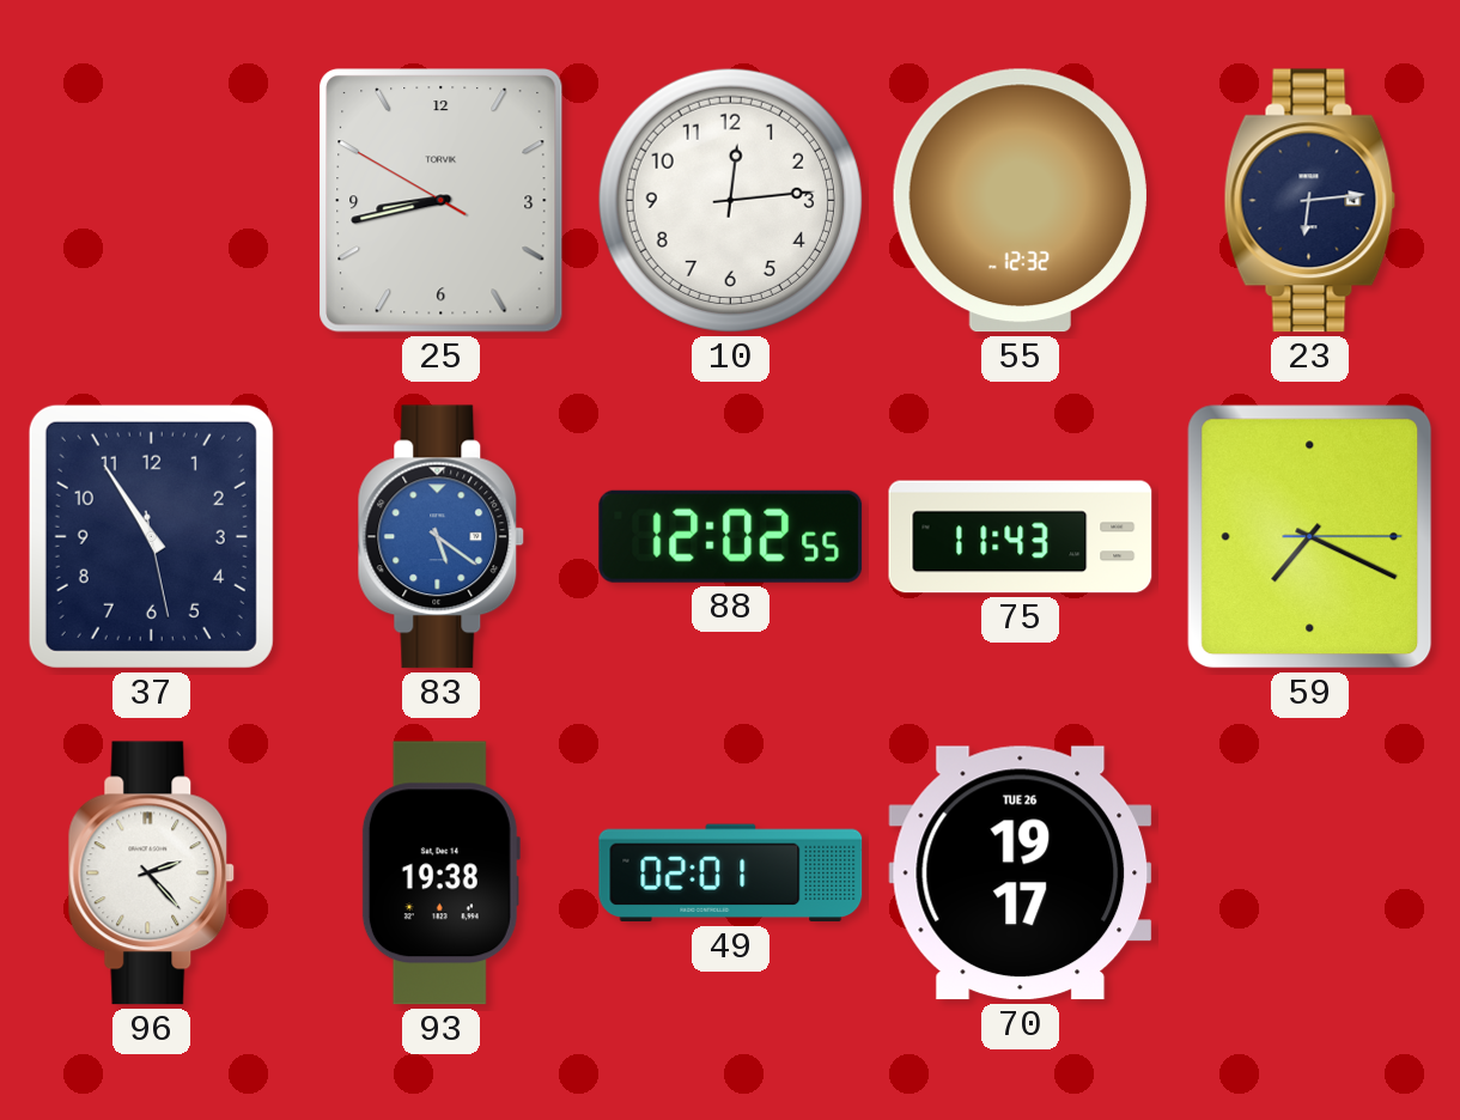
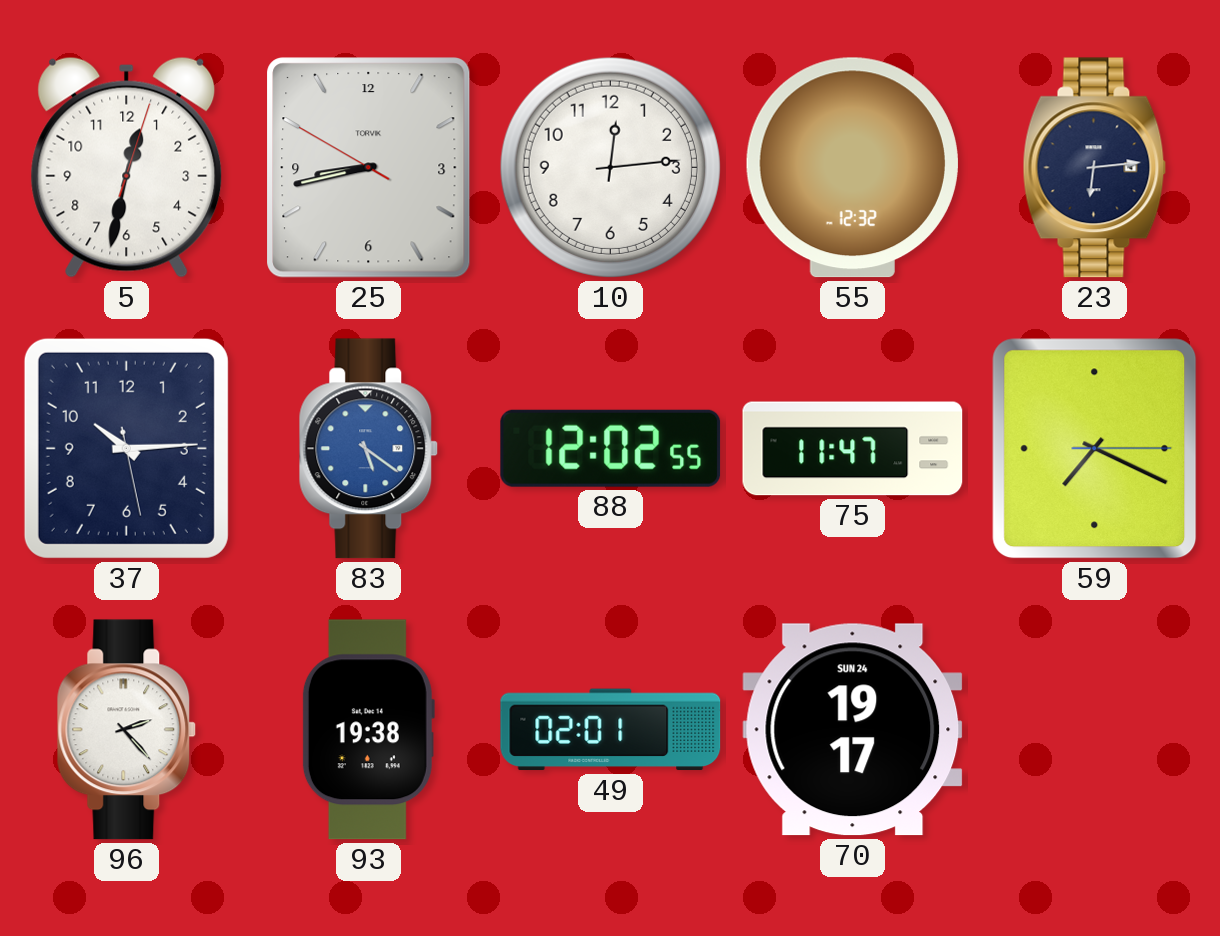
5: none -> 12:32 (127, 167)
37: 10:54 -> 10:14 (126, 448)
75: 11:43 -> 11:47 (853, 449)
70 date: TUE 26 -> SUN 24 (853, 730)
